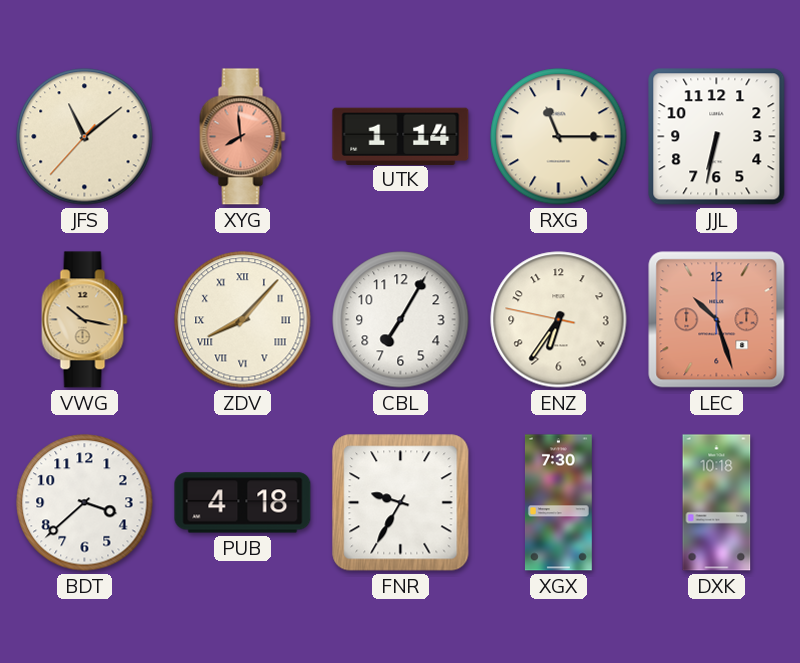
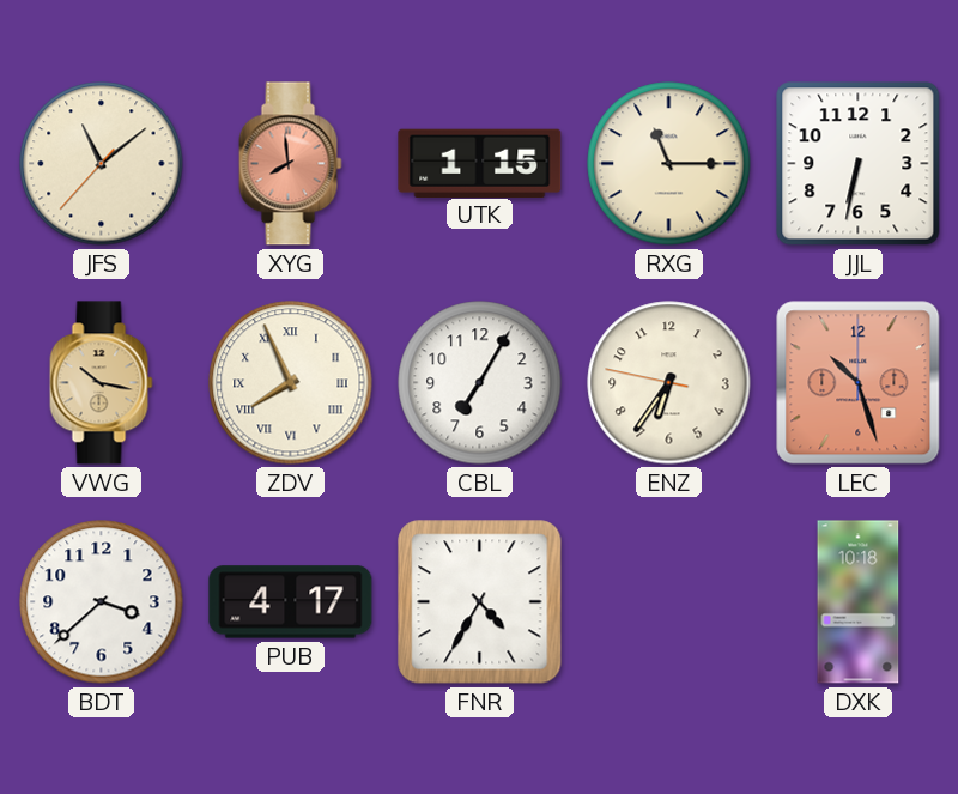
UTK: 1:14 -> 1:15 (480, 163)
ZDV: 8:07 -> 7:56 (291, 383)
PUB: 4:18 -> 4:17 (291, 602)
FNR: 9:35 -> 4:35 (480, 602)
XGX: 7:30 -> none (558, 503)
